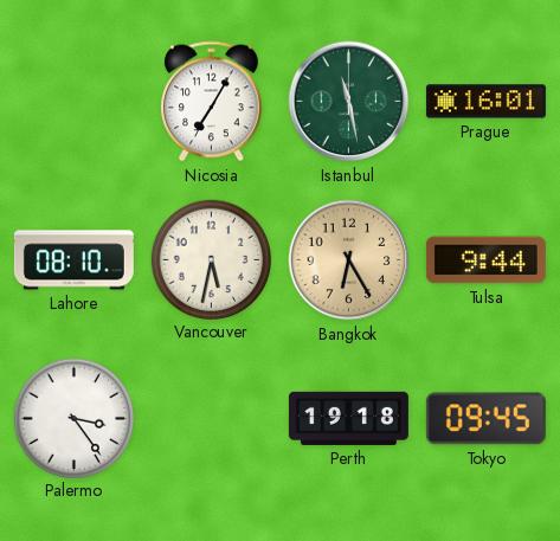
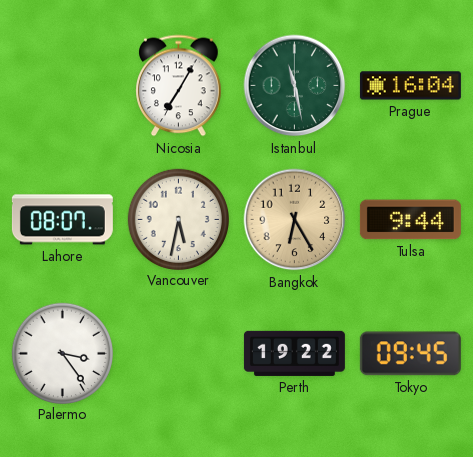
Prague: 16:01 -> 16:04 (410, 86)
Lahore: 08:10 -> 08:07 (62, 220)
Perth: 19:18 -> 19:22 (294, 353)
